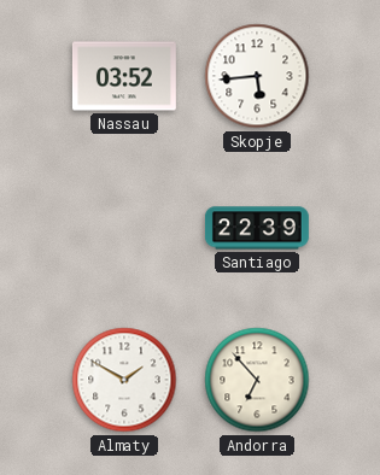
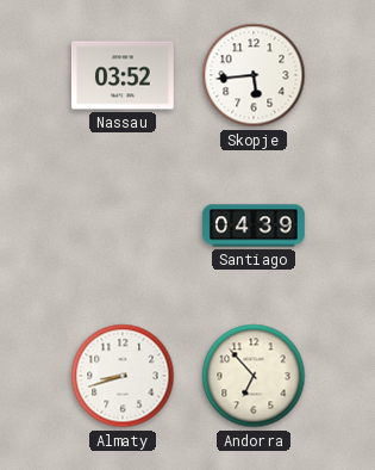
Santiago: 22:39 -> 04:39 (254, 225)
Almaty: 1:50 -> 8:42 (123, 376)
